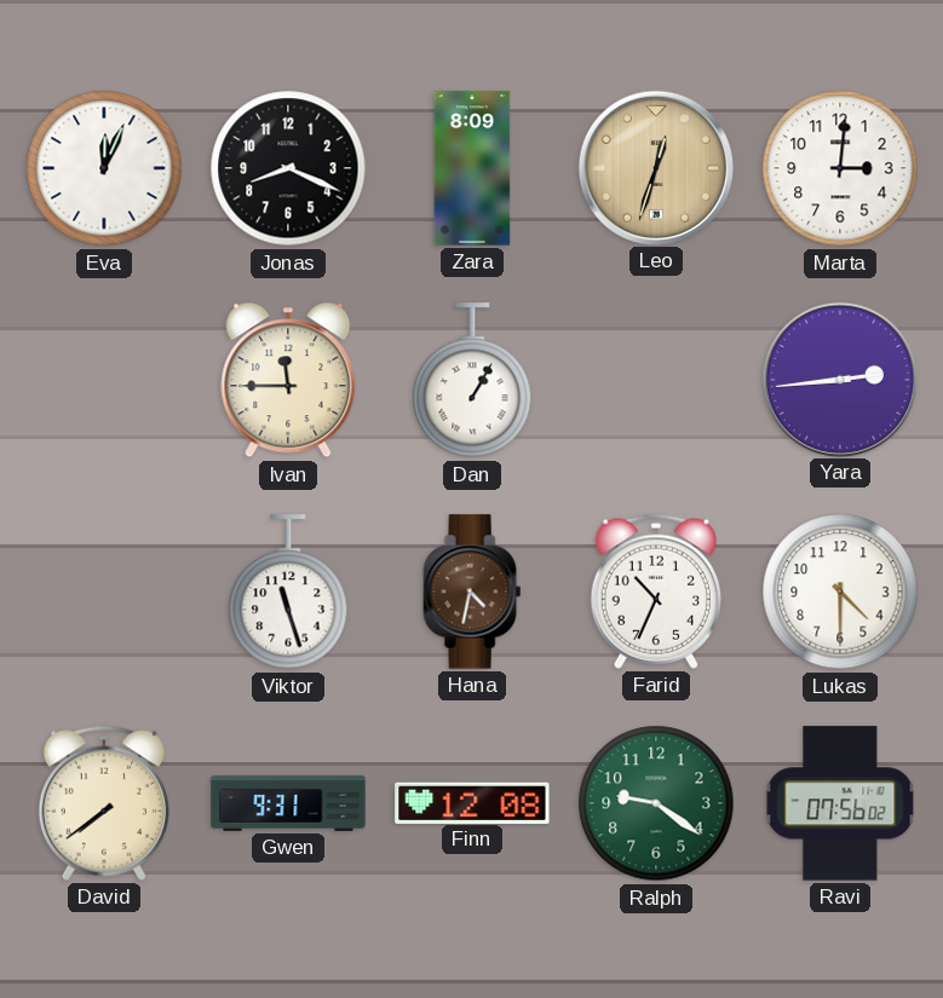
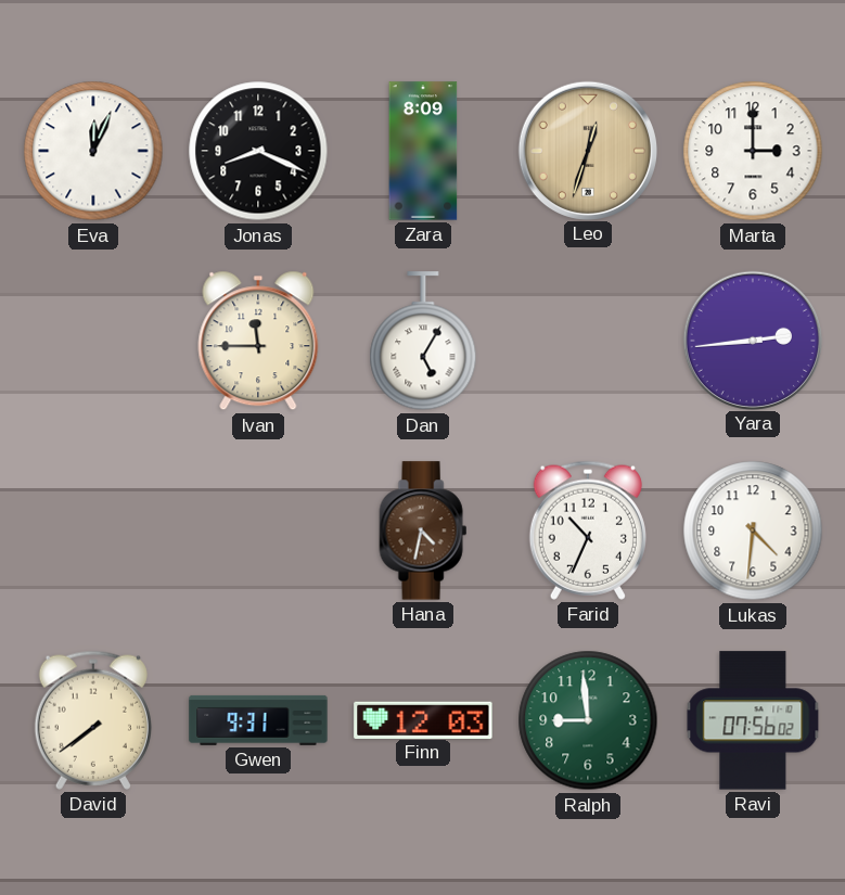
Marta: 3:01 -> 3:00 (753, 151)
Dan: 1:05 -> 5:05 (423, 342)
Viktor: 11:27 -> none (288, 593)
Lukas: 4:30 -> 4:31 (753, 530)
Finn: 12:08 -> 12:03 (423, 719)
Ralph: 9:21 -> 8:59 (588, 720)
